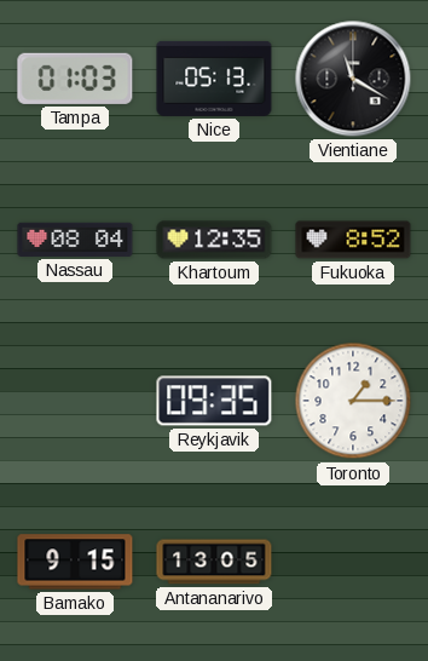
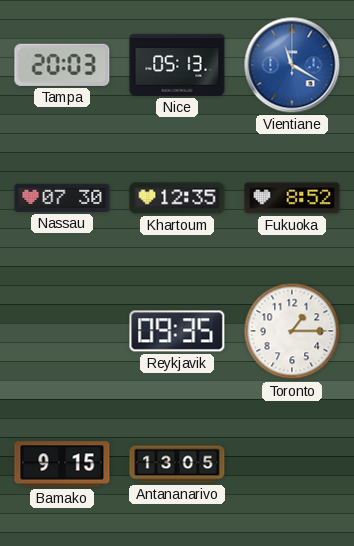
Tampa: 01:03 -> 20:03 (62, 65)
Vientiane dial: black -> blue (292, 65)
Nassau: 08:04 -> 07:30 (62, 198)
